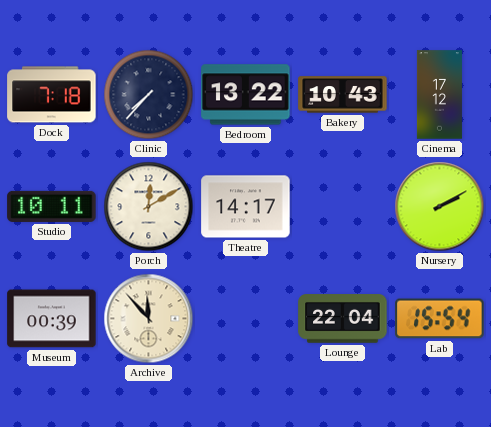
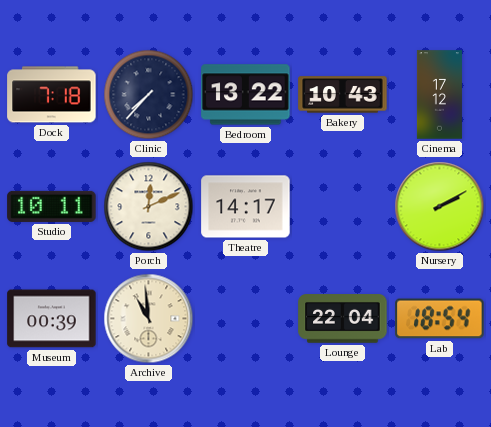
Porch: 12:10 -> 12:11 (149, 207)
Archive: 11:53 -> 10:59 (149, 319)
Lab: 15:54 -> 18:54 (440, 319)
